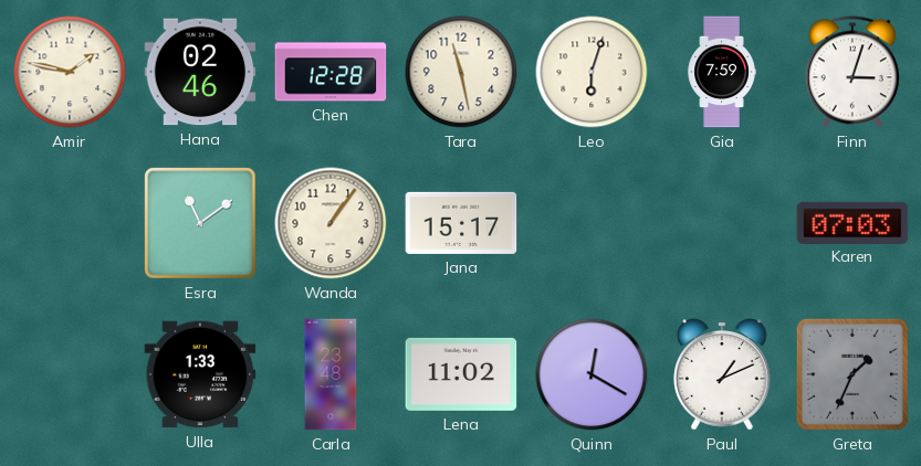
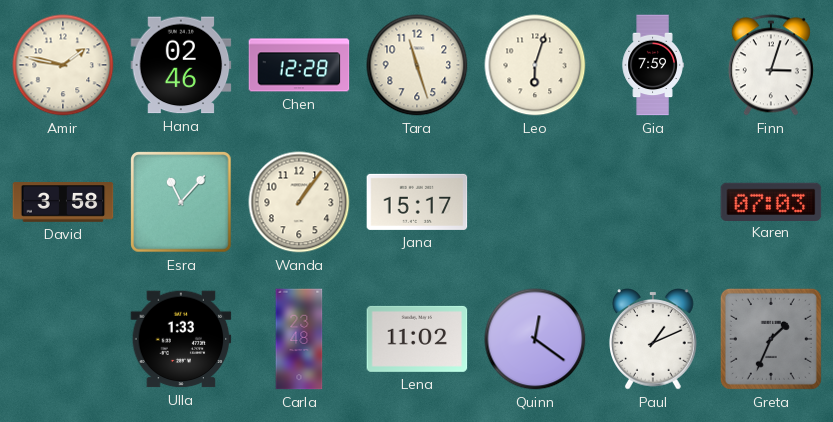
Tara: 11:28 -> 11:27 (417, 65)
David: none -> 3:58 (63, 202)
Esra: 11:09 -> 11:07 (181, 202)
Quinn: 12:20 -> 12:21 (535, 339)
